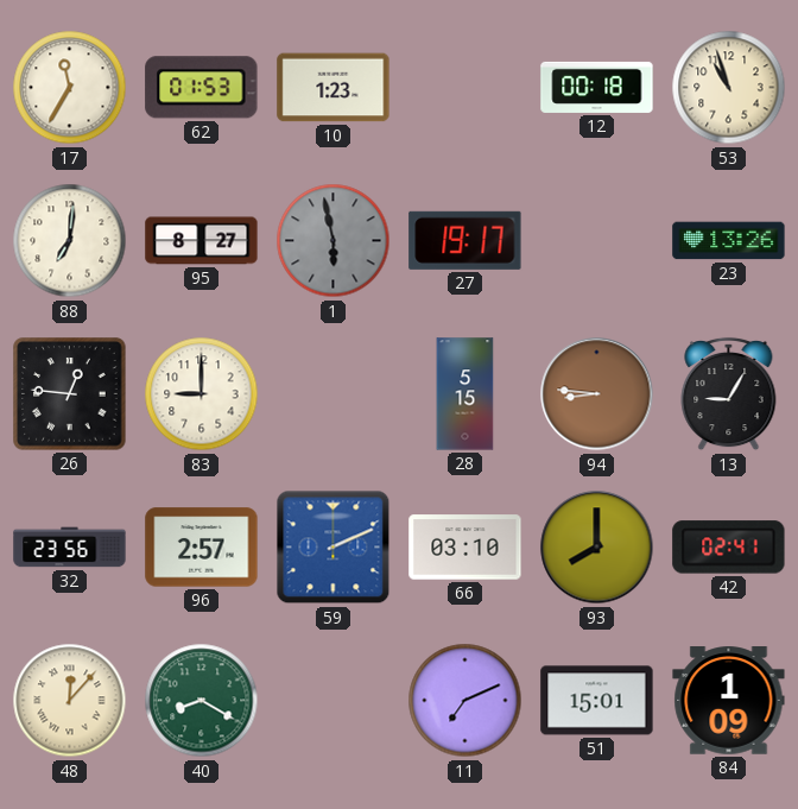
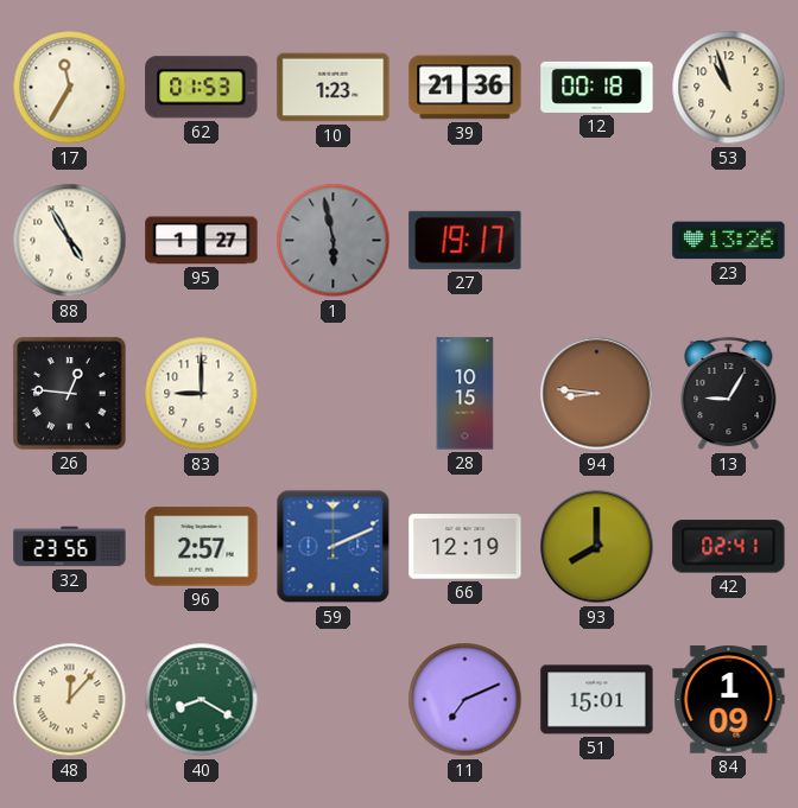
39: none -> 21:36 (465, 88)
88: 7:01 -> 4:55 (70, 241)
95: 8:27 -> 1:27 (202, 241)
28: 5:15 -> 10:15 (465, 394)
66: 03:10 -> 12:19 (465, 547)
